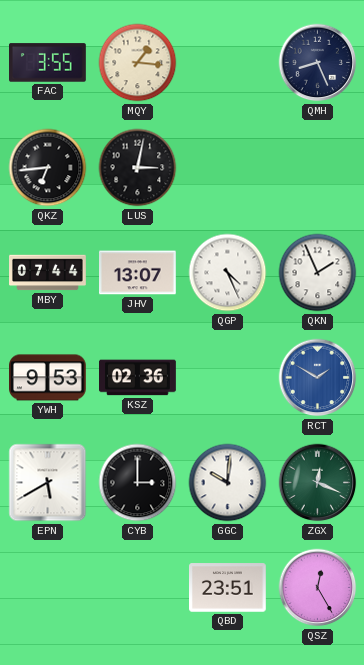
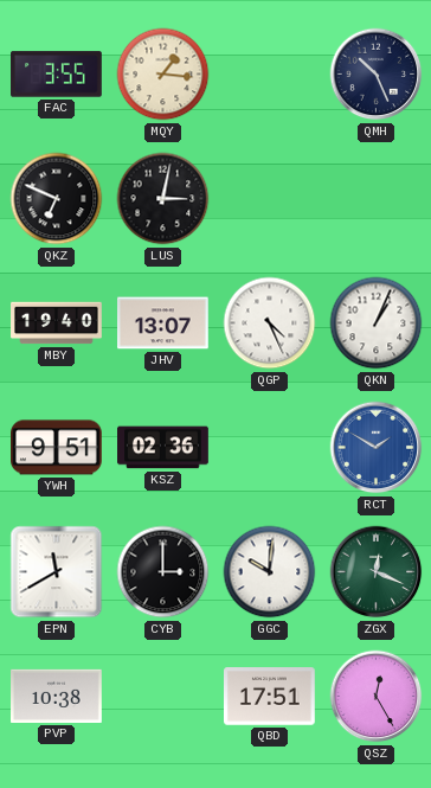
QMH: 8:26 -> 10:26 (377, 75)
QKZ: 6:44 -> 6:49 (57, 199)
MBY: 07:44 -> 19:40 (57, 323)
QKN: 1:56 -> 1:04 (377, 323)
YWH: 9:53 -> 9:51 (57, 448)
EPN: 5:40 -> 11:40 (57, 572)
PVP: none -> 10:38 (57, 696)
QBD: 23:51 -> 17:51 (270, 697)
